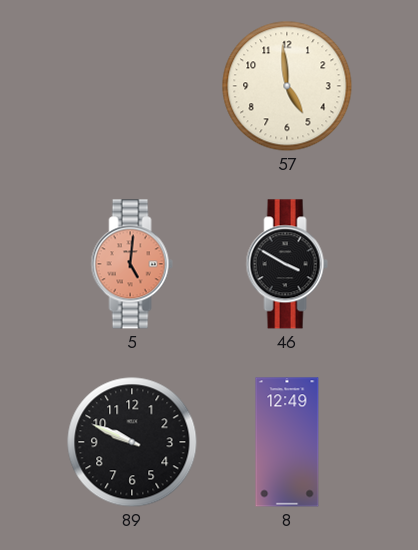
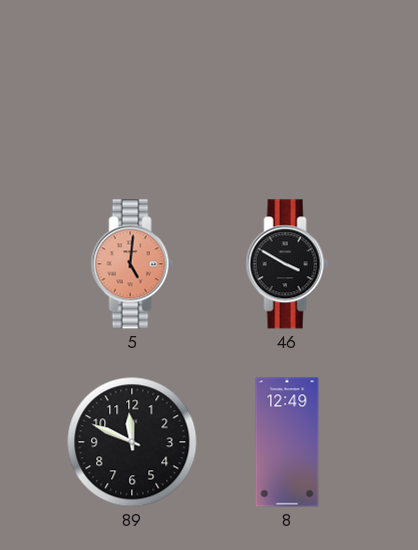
57: 4:59 -> none (287, 86)
89: 9:49 -> 11:49 (132, 442)
